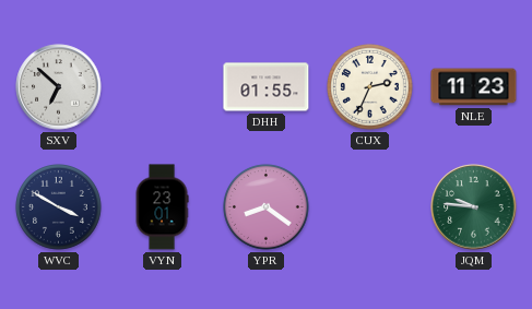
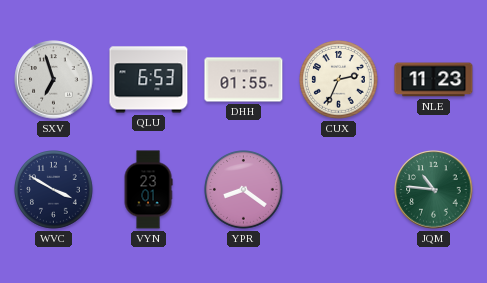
SXV: 6:52 -> 6:57 (54, 80)
QLU: none -> 6:53 (149, 80)
JQM: 9:46 -> 10:46 (434, 190)
